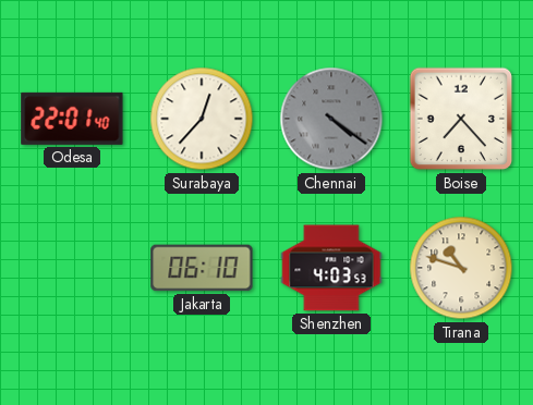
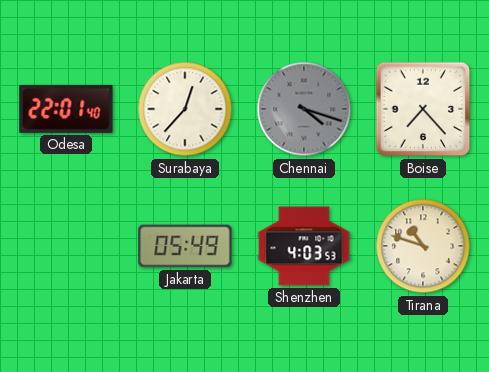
Chennai: 4:21 -> 4:18 (304, 109)
Jakarta: 06:10 -> 05:49 (185, 246)
